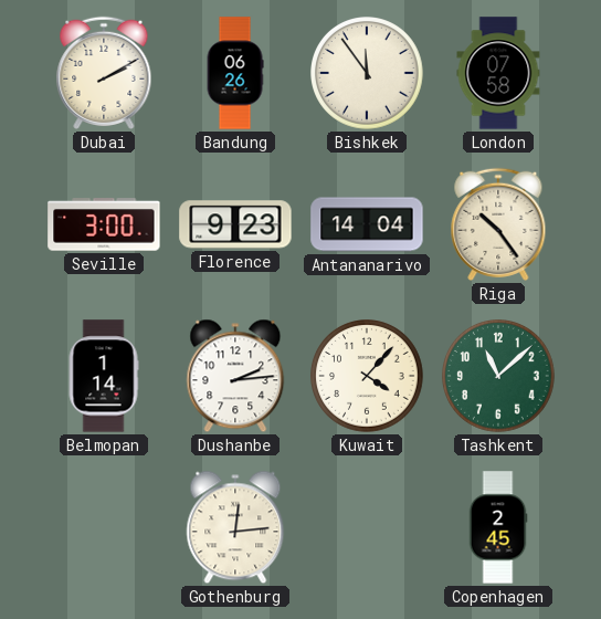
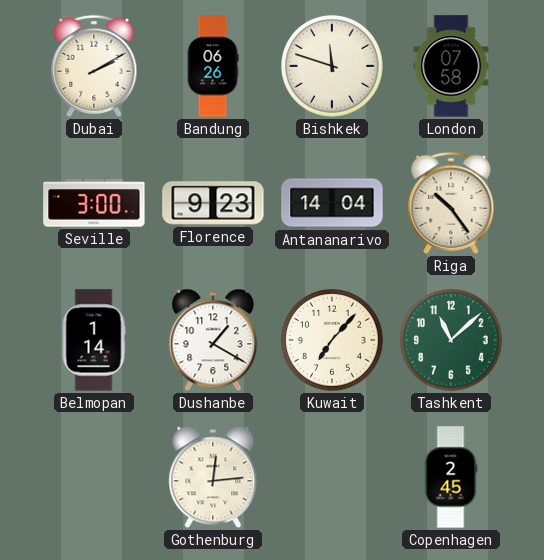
Bishkek: 11:54 -> 11:48 (333, 67)
Dushanbe: 2:14 -> 1:20 (213, 340)
Kuwait: 4:07 -> 7:07 (333, 341)
